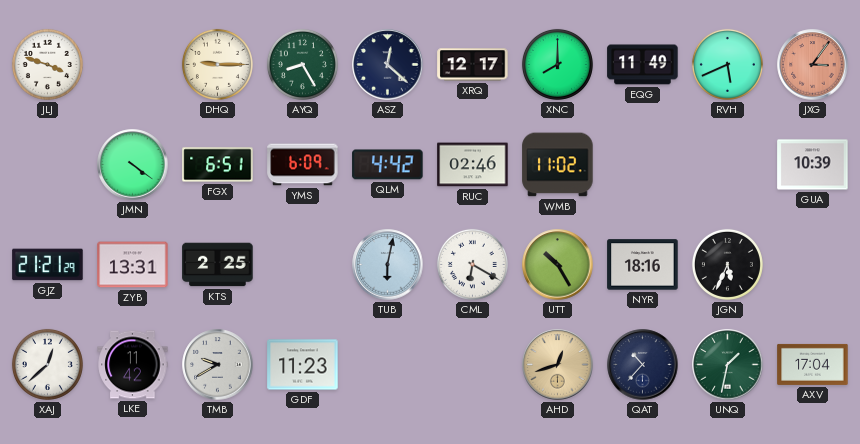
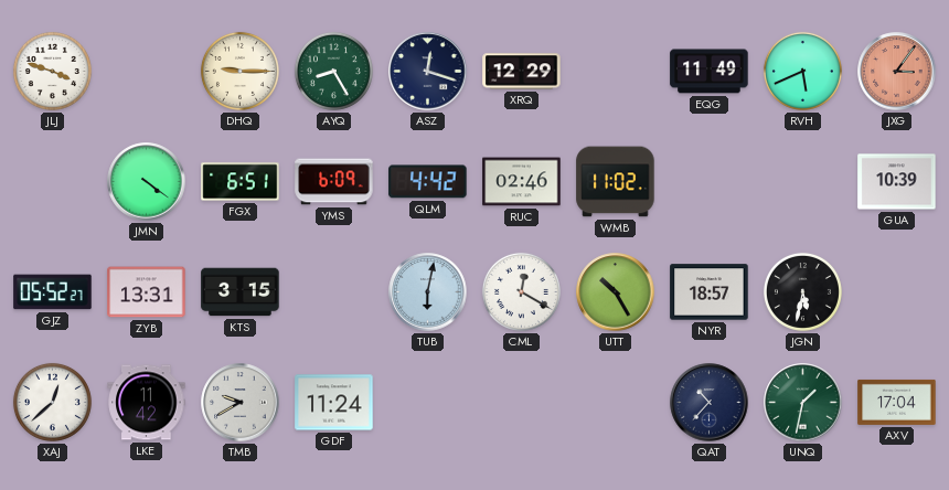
ASZ: 12:22 -> 12:18 (428, 72)
XRQ: 12:17 -> 12:29 (522, 72)
XNC: 8:00 -> none (557, 64)
GJZ: 21:21 -> 05:52 (53, 292)
KTS: 2:25 -> 3:15 (241, 292)
CML: 6:20 -> 12:20 (521, 291)
NYR: 18:16 -> 18:57 (710, 292)
JGN: 5:34 -> 5:32 (802, 291)
GDF: 11:23 -> 11:24 (334, 403)
AHD: 12:42 -> none (558, 365)
